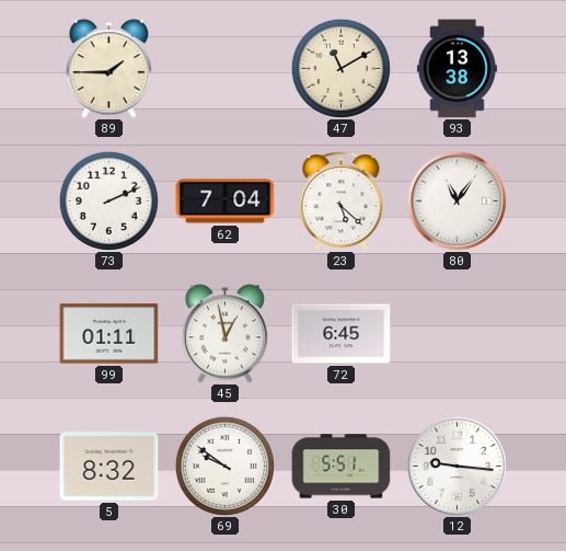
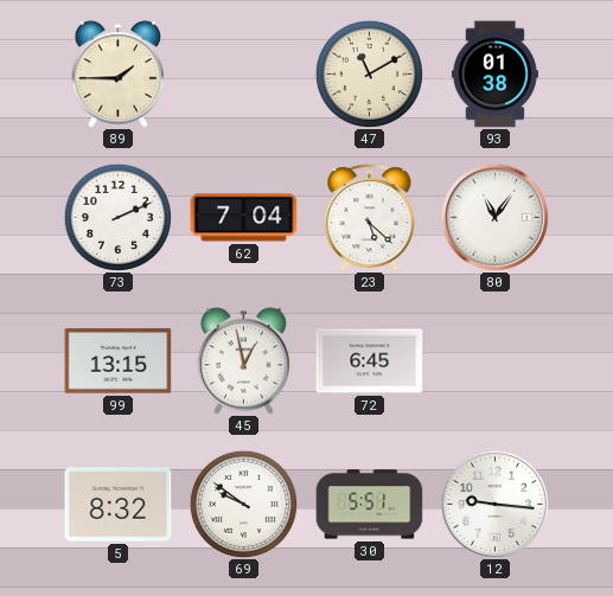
93: 13:38 -> 01:38 (494, 75)
99: 01:11 -> 13:15 (119, 361)
